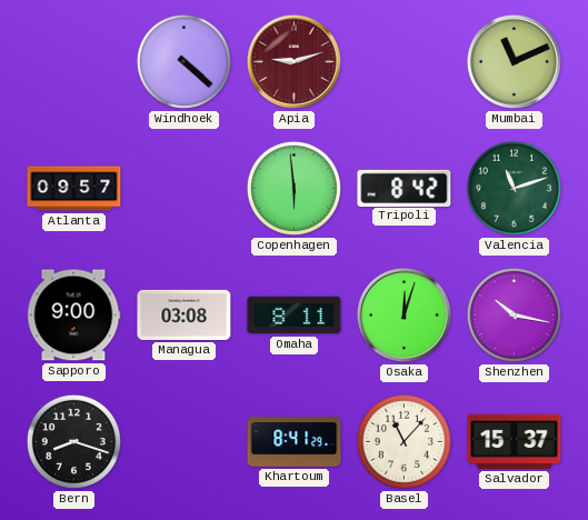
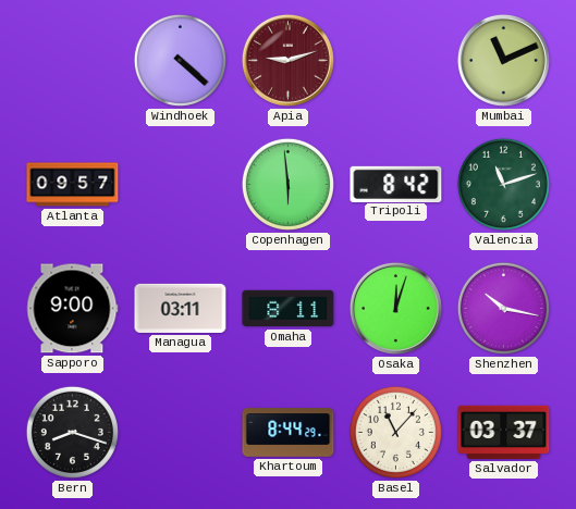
Managua: 03:08 -> 03:11 (181, 308)
Khartoum: 8:41 -> 8:44 (289, 433)
Salvador: 15:37 -> 03:37 (504, 432)
